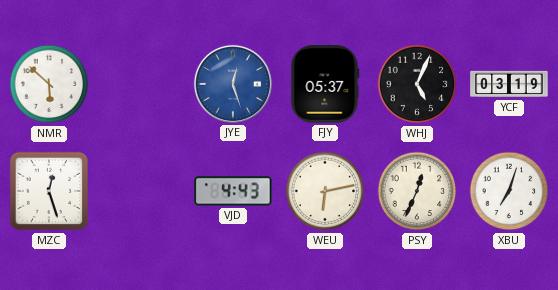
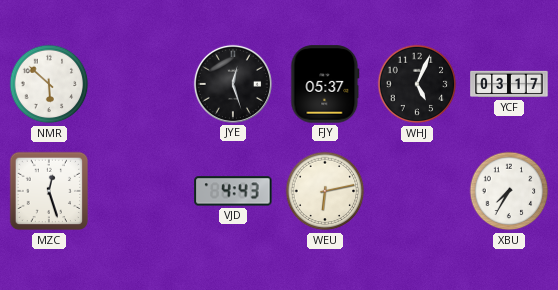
JYE dial: blue -> black (233, 84)
YCF: 03:19 -> 03:17 (509, 84)
PSY: 12:34 -> none (417, 191)
XBU: 7:03 -> 7:35 (509, 191)
